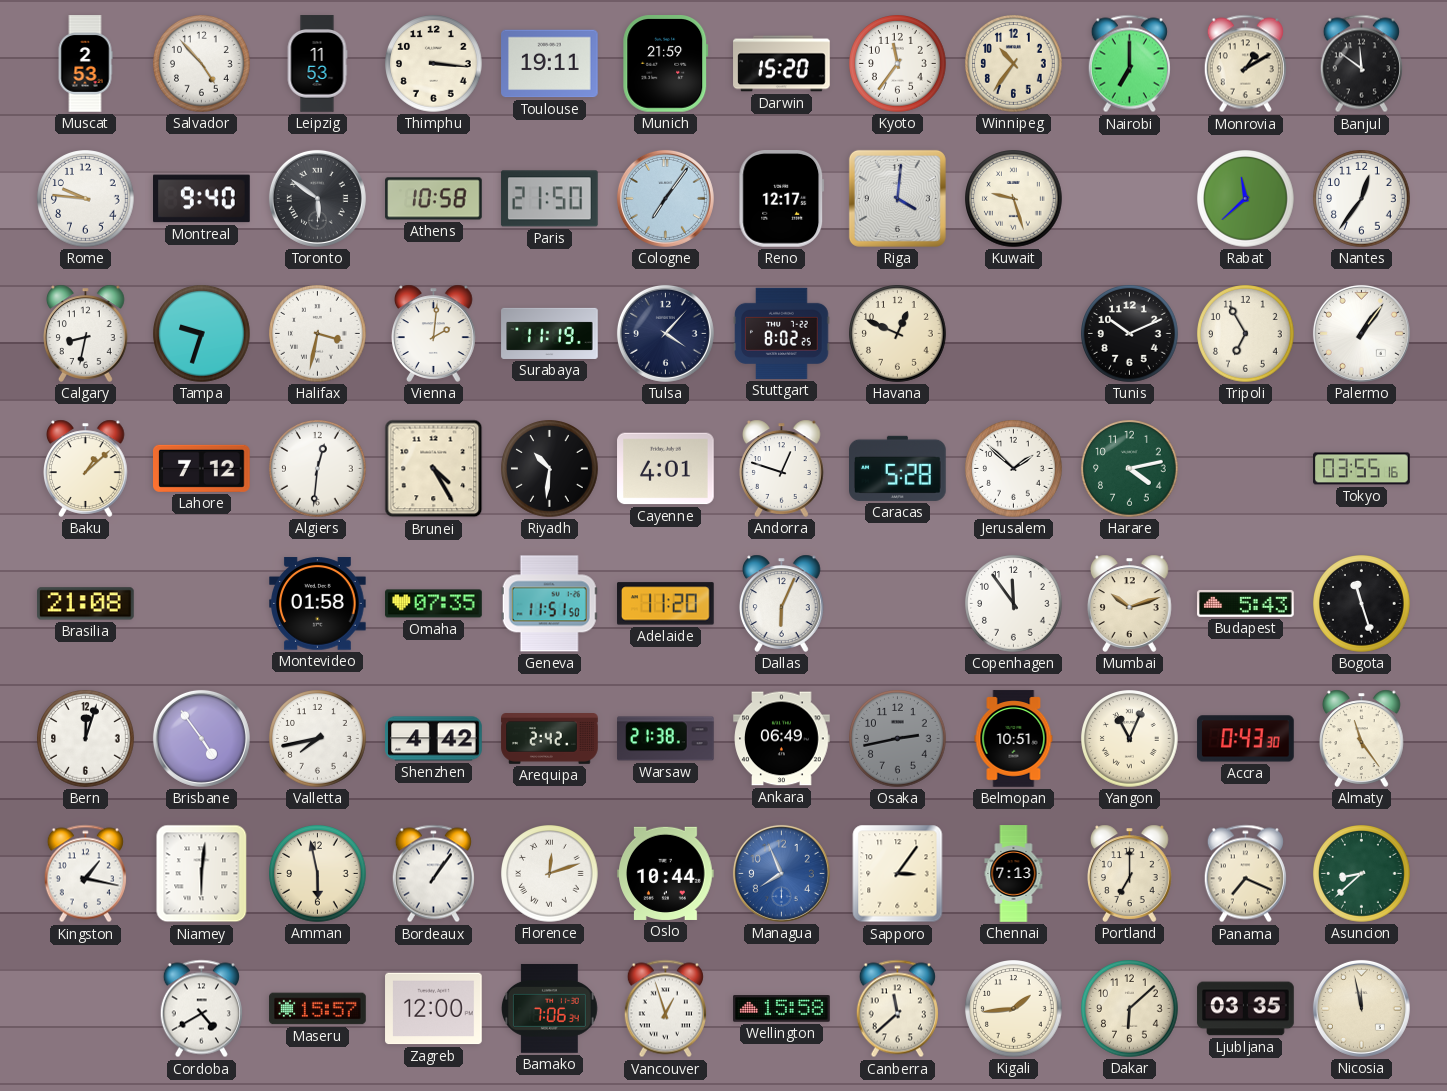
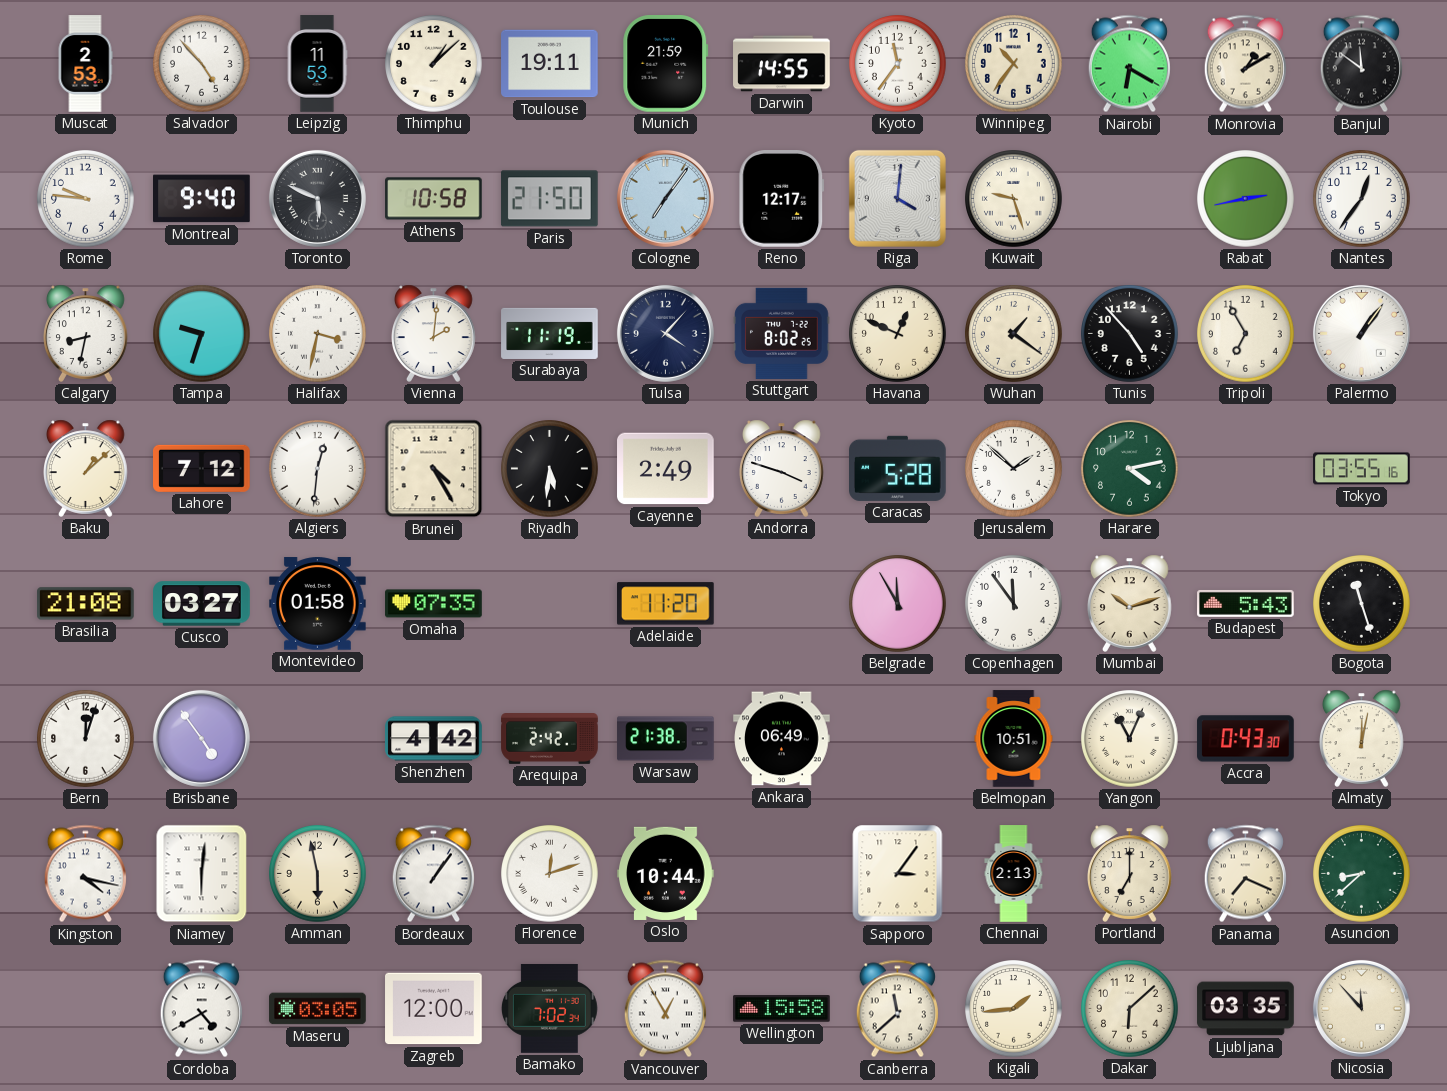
Thimphu: 3:16 -> 1:08 (434, 64)
Darwin: 15:20 -> 14:55 (782, 64)
Nairobi: 7:00 -> 6:20 (1129, 64)
Toronto: 5:51 -> 5:49 (317, 198)
Rabat: 11:38 -> 2:43 (1246, 199)
Wuhan: none -> 1:21 (1014, 334)
Tunis: 10:11 -> 4:53 (1130, 334)
Riyadh: 10:31 -> 5:31 (550, 469)
Cayenne: 4:01 -> 2:49 (666, 469)
Andorra: 12:48 -> 3:48 (782, 468)
Cusco: none -> 03:27 (202, 604)
Geneva: 11:51 -> none (549, 604)
Dallas: 6:04 -> none (782, 603)
Belgrade: none -> 11:55 (898, 604)
Valletta: 7:43 -> none (318, 739)
Osaka: 2:43 -> none (898, 739)
Almaty: 11:24 -> 12:02 (1362, 738)
Kingston: 1:17 -> 4:17 (85, 874)
Managua: 7:56 -> none (781, 873)
Chennai: 7:13 -> 2:13 (1014, 874)
Maseru: 15:57 -> 03:05 (318, 1009)
Bamako: 7:06 -> 7:02 (549, 1008)
Vancouver: 12:57 -> 12:55 (665, 1009)
Nicosia: 11:58 -> 11:53 (1361, 1008)
